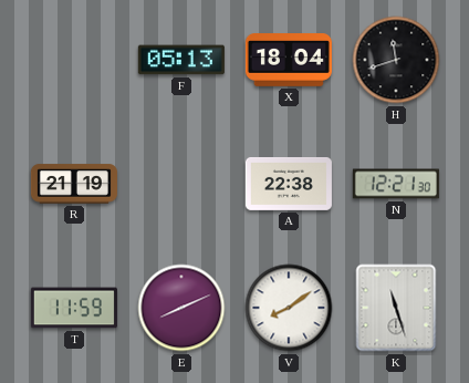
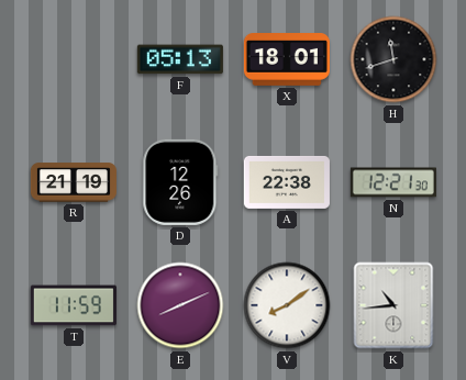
X: 18:04 -> 18:01 (287, 60)
D: none -> 12:26 (180, 182)
K: 11:27 -> 10:44 (393, 305)
